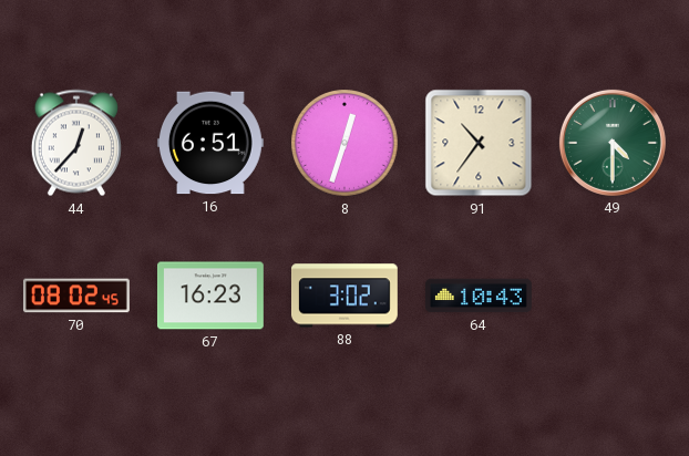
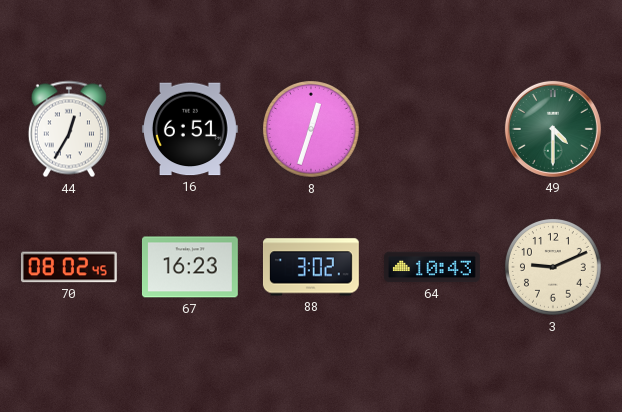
44: 12:37 -> 12:35 (69, 129)
91: 10:36 -> none (479, 143)
3: none -> 9:11 (554, 268)
